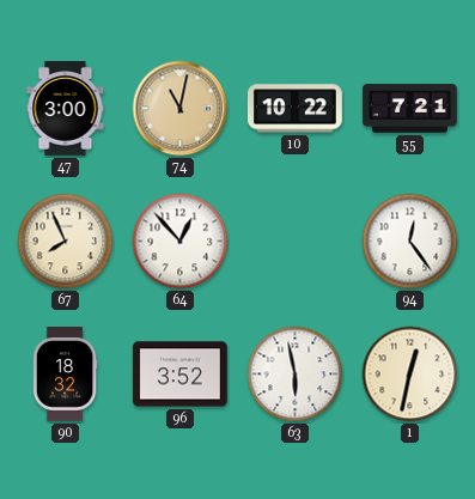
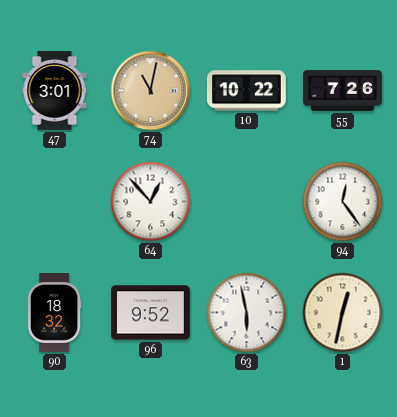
47: 3:00 -> 3:01 (55, 91)
55: 7:21 -> 7:26 (343, 91)
67: 7:56 -> none (66, 242)
96: 3:52 -> 9:52 (151, 313)
